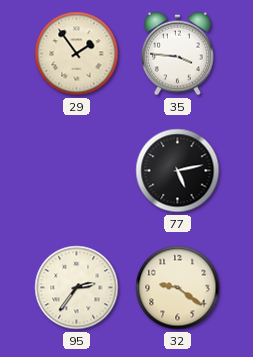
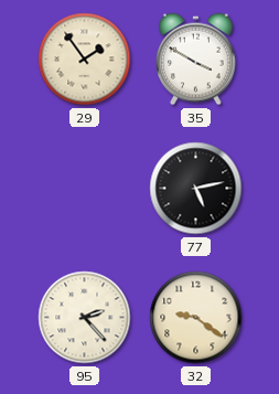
35: 3:46 -> 3:50 (196, 60)
95: 2:36 -> 2:23 (85, 318)
